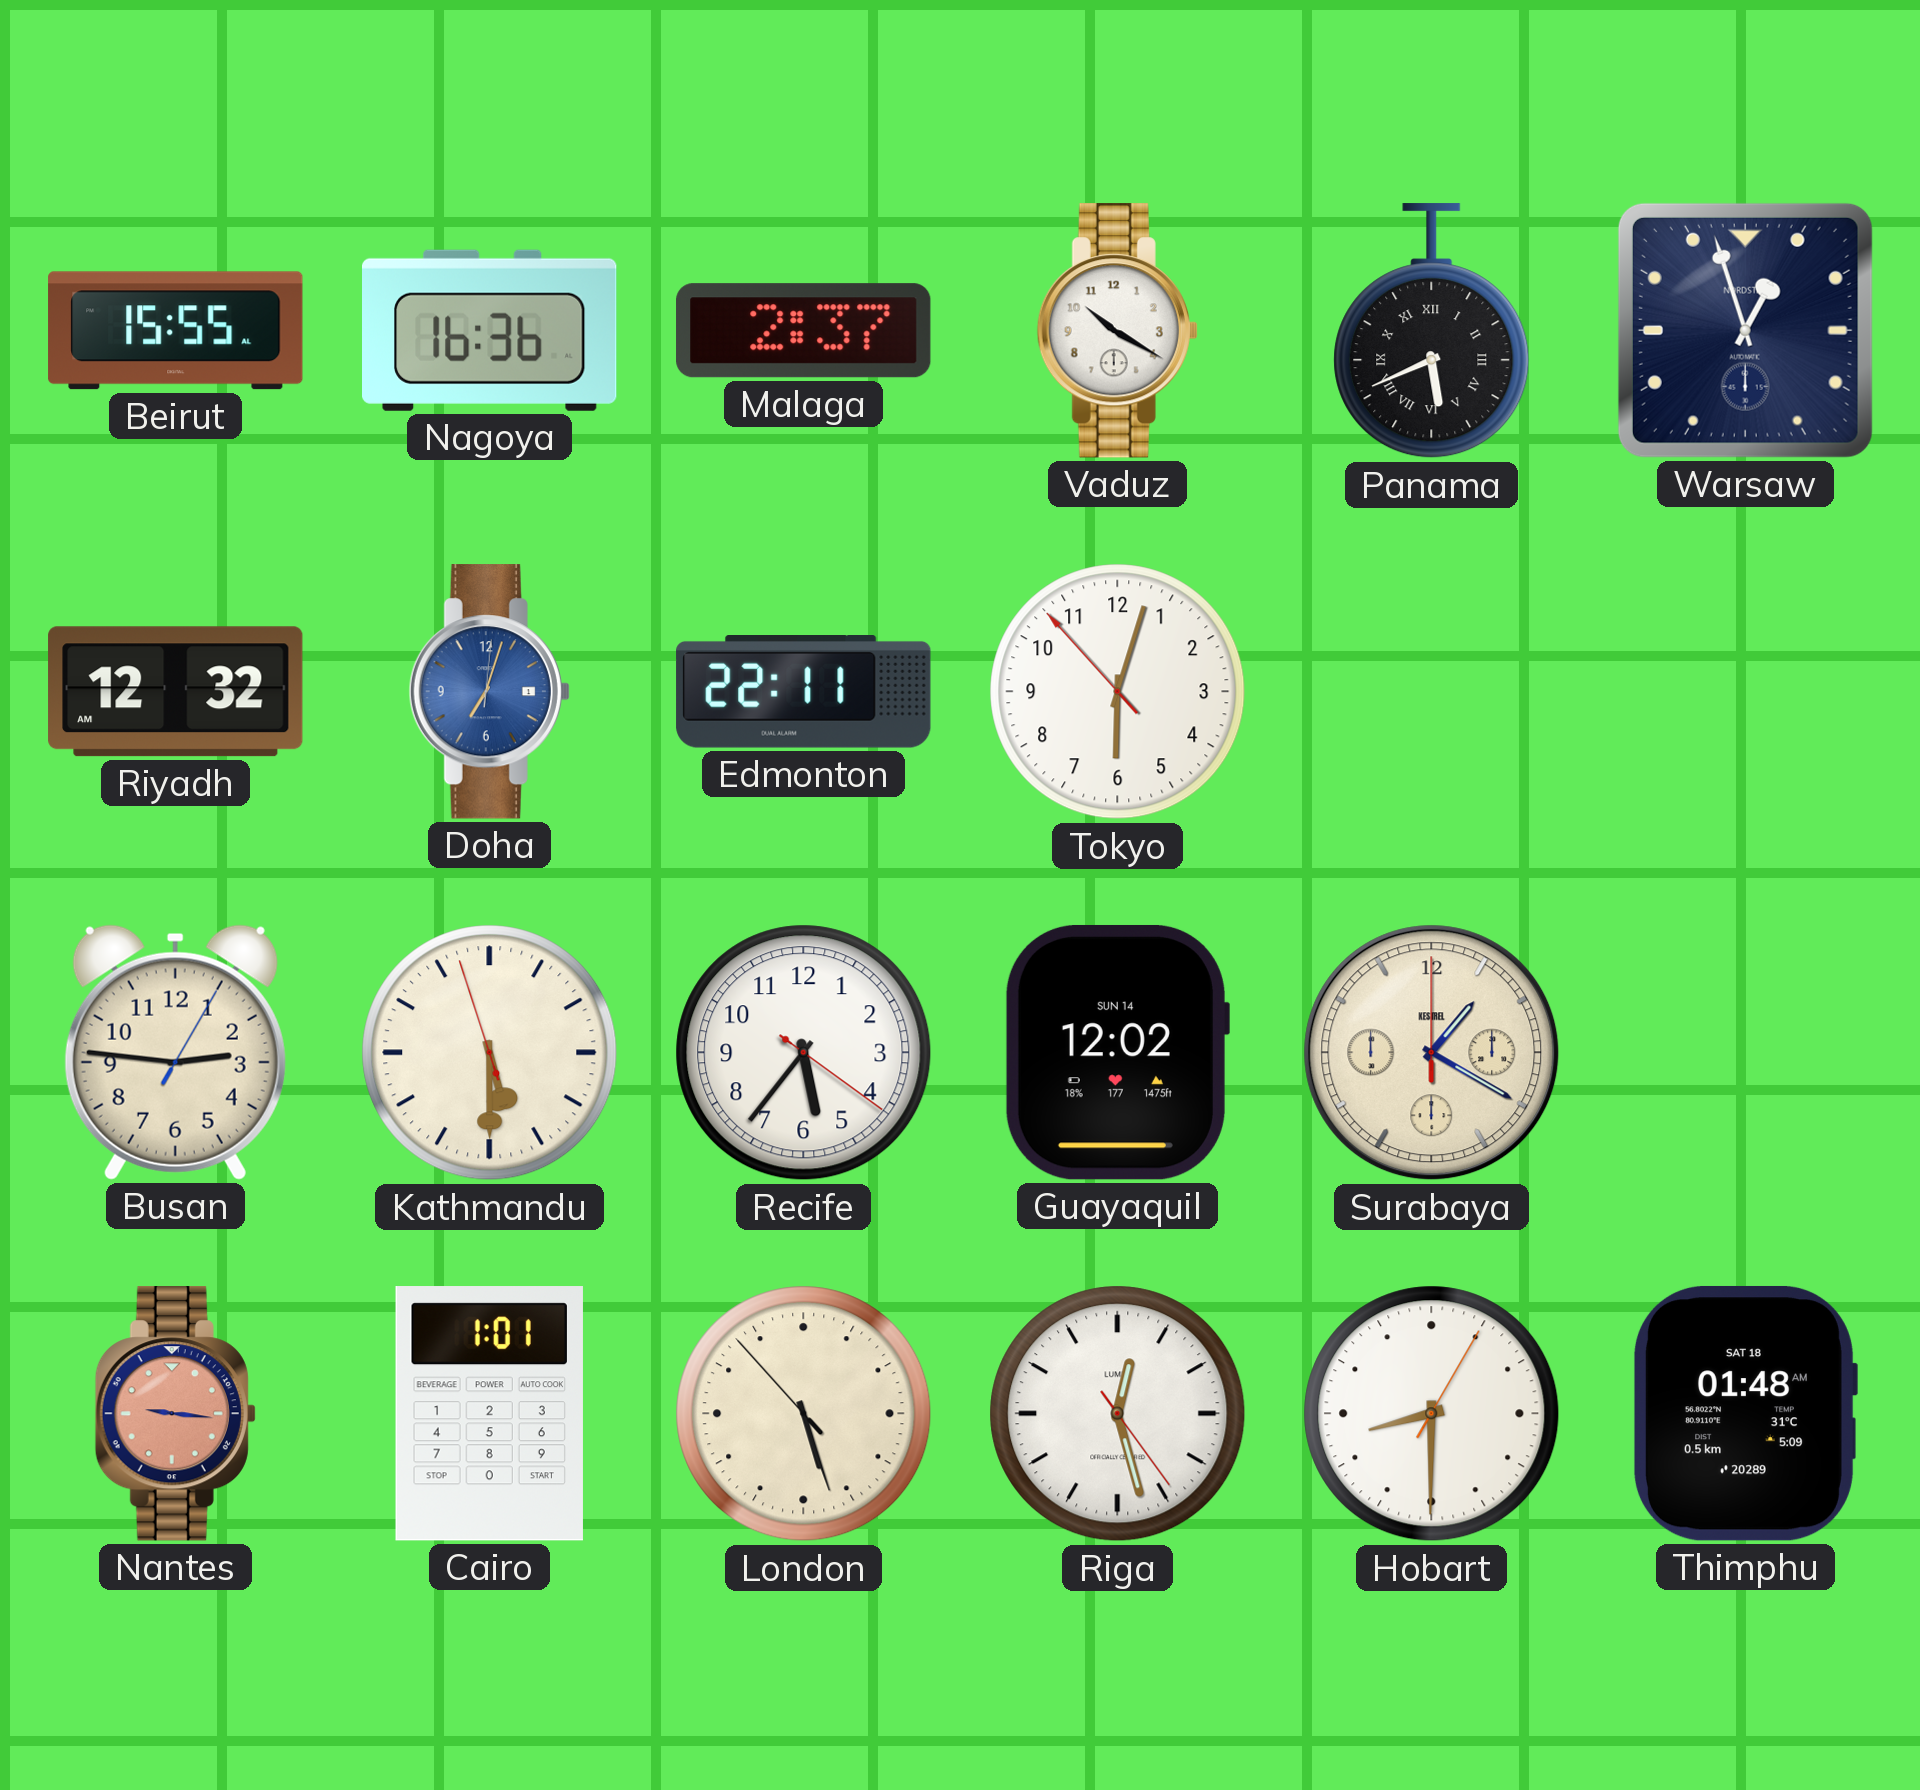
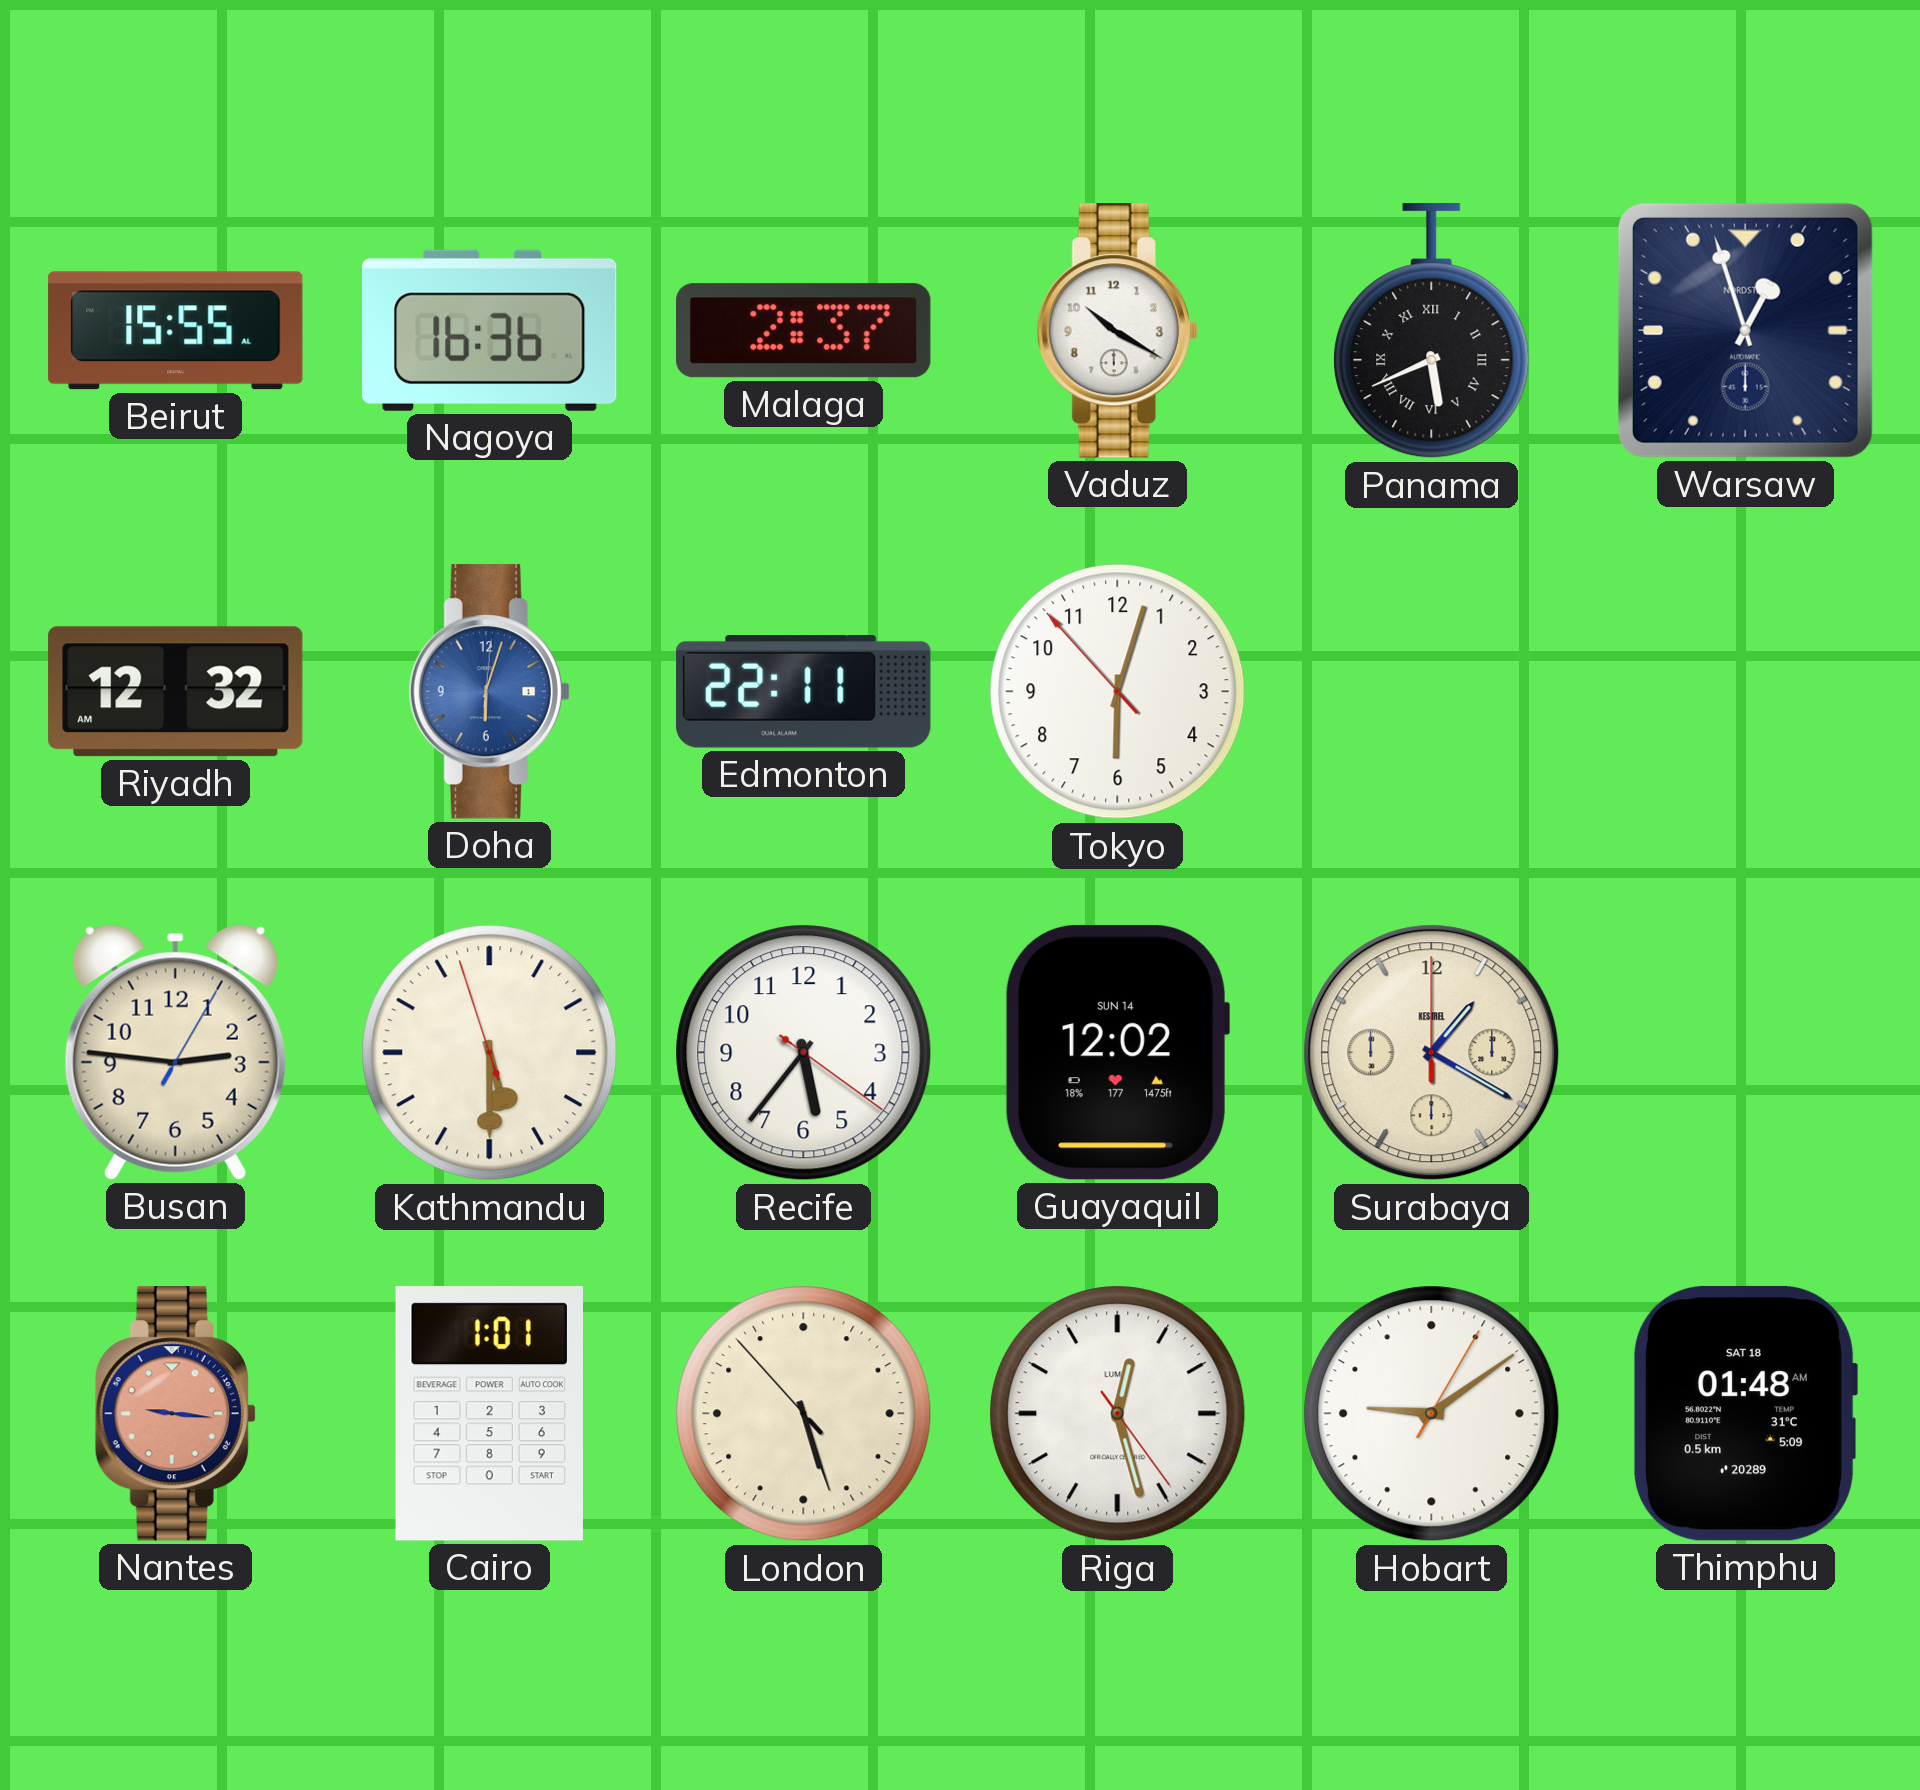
Doha: 7:03 -> 6:03 (489, 692)
Hobart: 8:30 -> 9:09 (1432, 1414)
